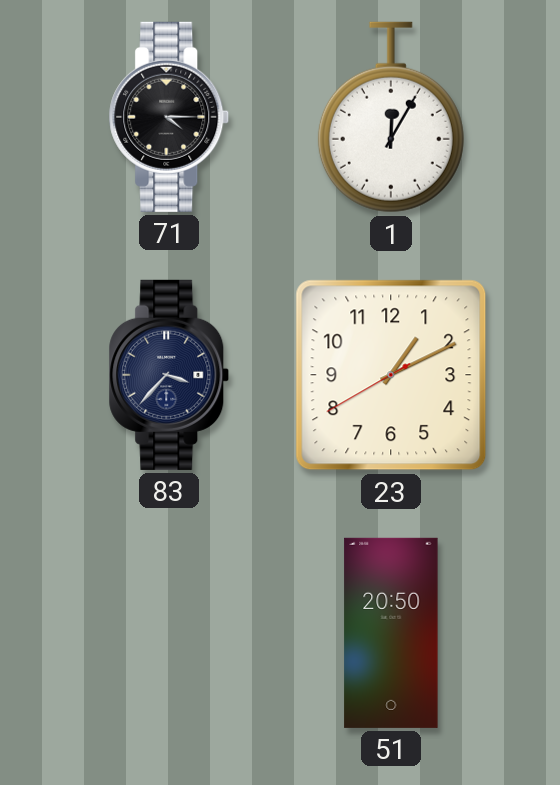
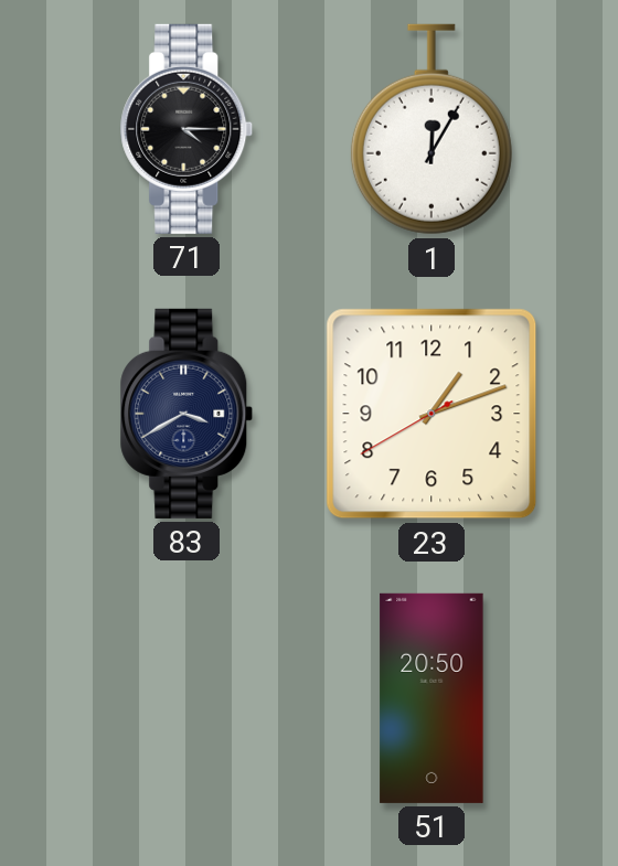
83: 3:37 -> 3:40 (187, 414)
23: 1:10 -> 1:11 (431, 414)
